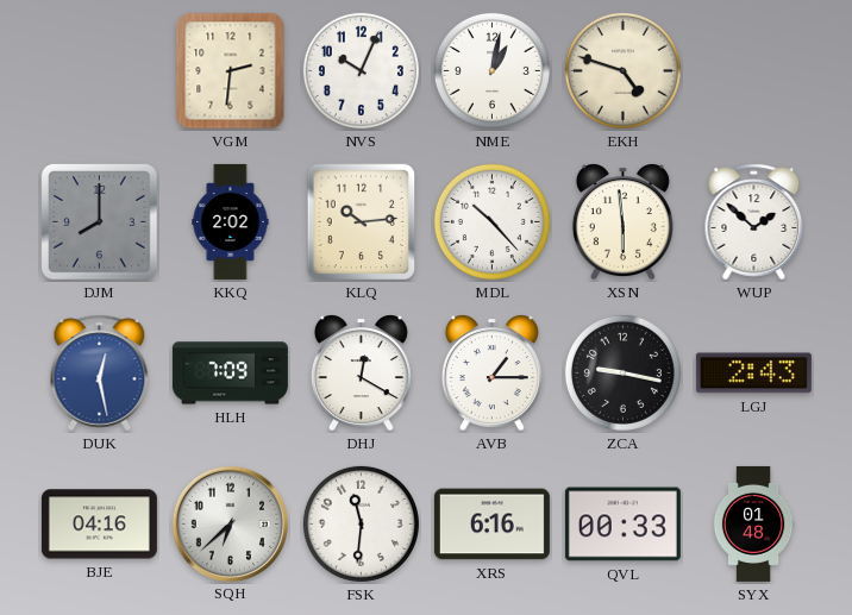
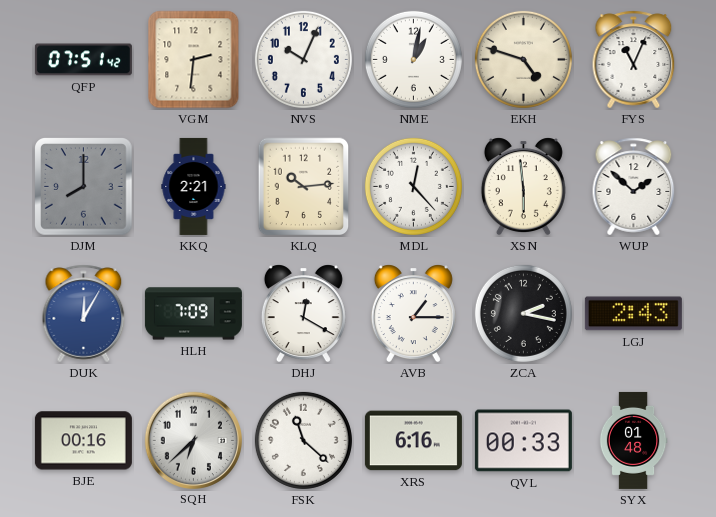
QFP: none -> 07:51 (83, 60)
FYS: none -> 11:04 (634, 60)
KKQ: 2:02 -> 2:21 (194, 186)
MDL: 10:23 -> 12:23 (413, 186)
DUK: 12:28 -> 12:05 (84, 314)
ZCA: 9:17 -> 2:17 (523, 313)
BJE: 04:16 -> 00:16 (83, 441)
FSK: 11:31 -> 11:22 (303, 440)
